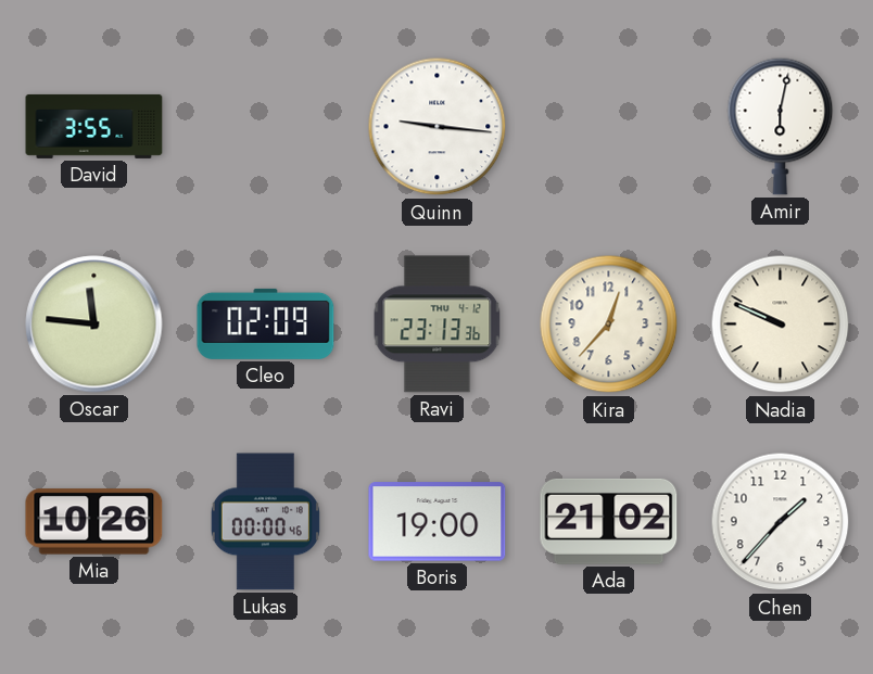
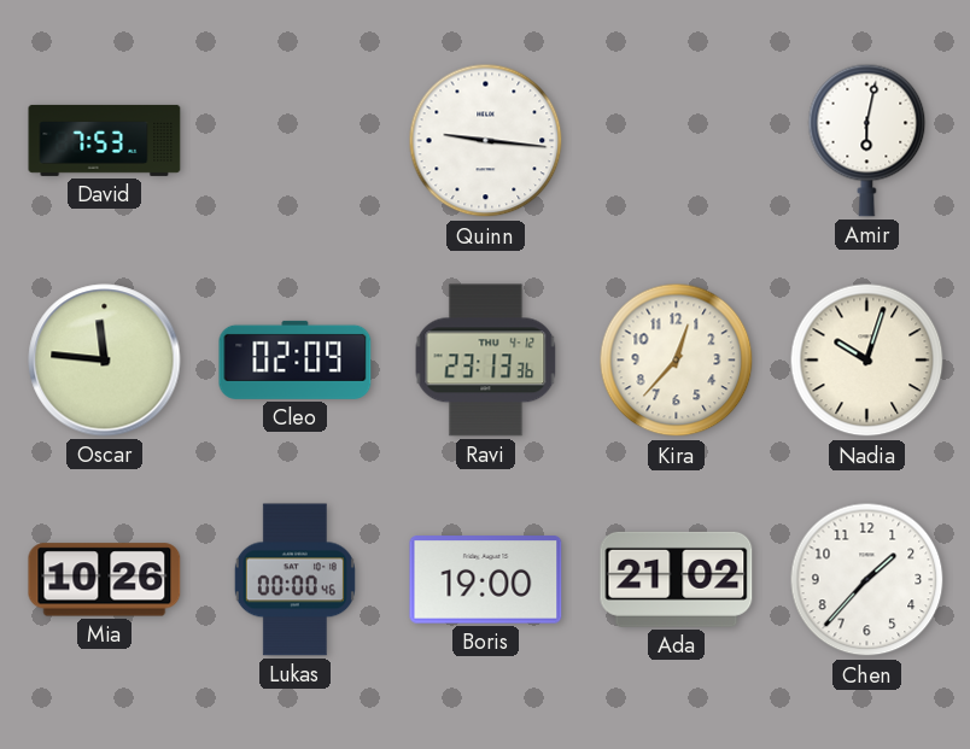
David: 3:55 -> 7:53 (105, 140)
Nadia: 9:49 -> 10:03 (867, 361)
